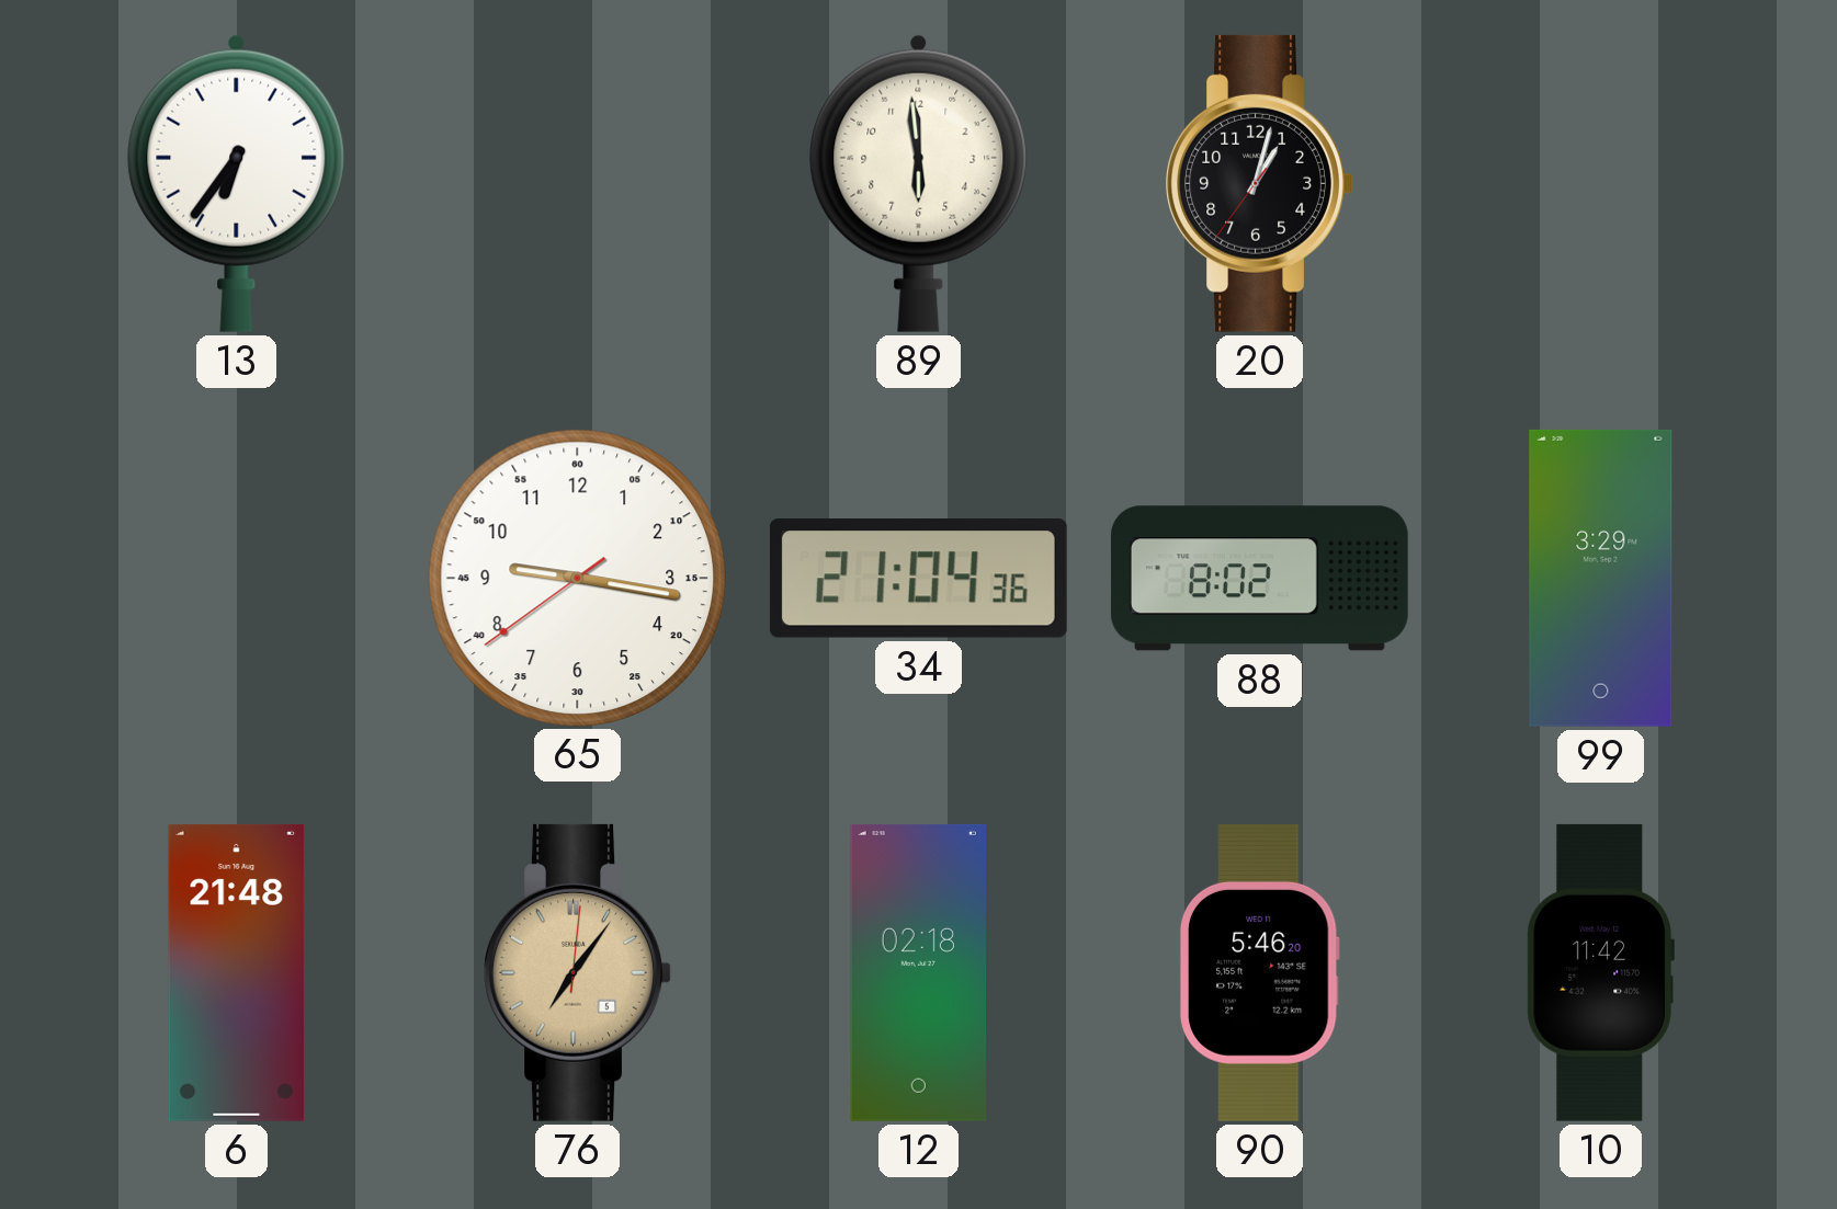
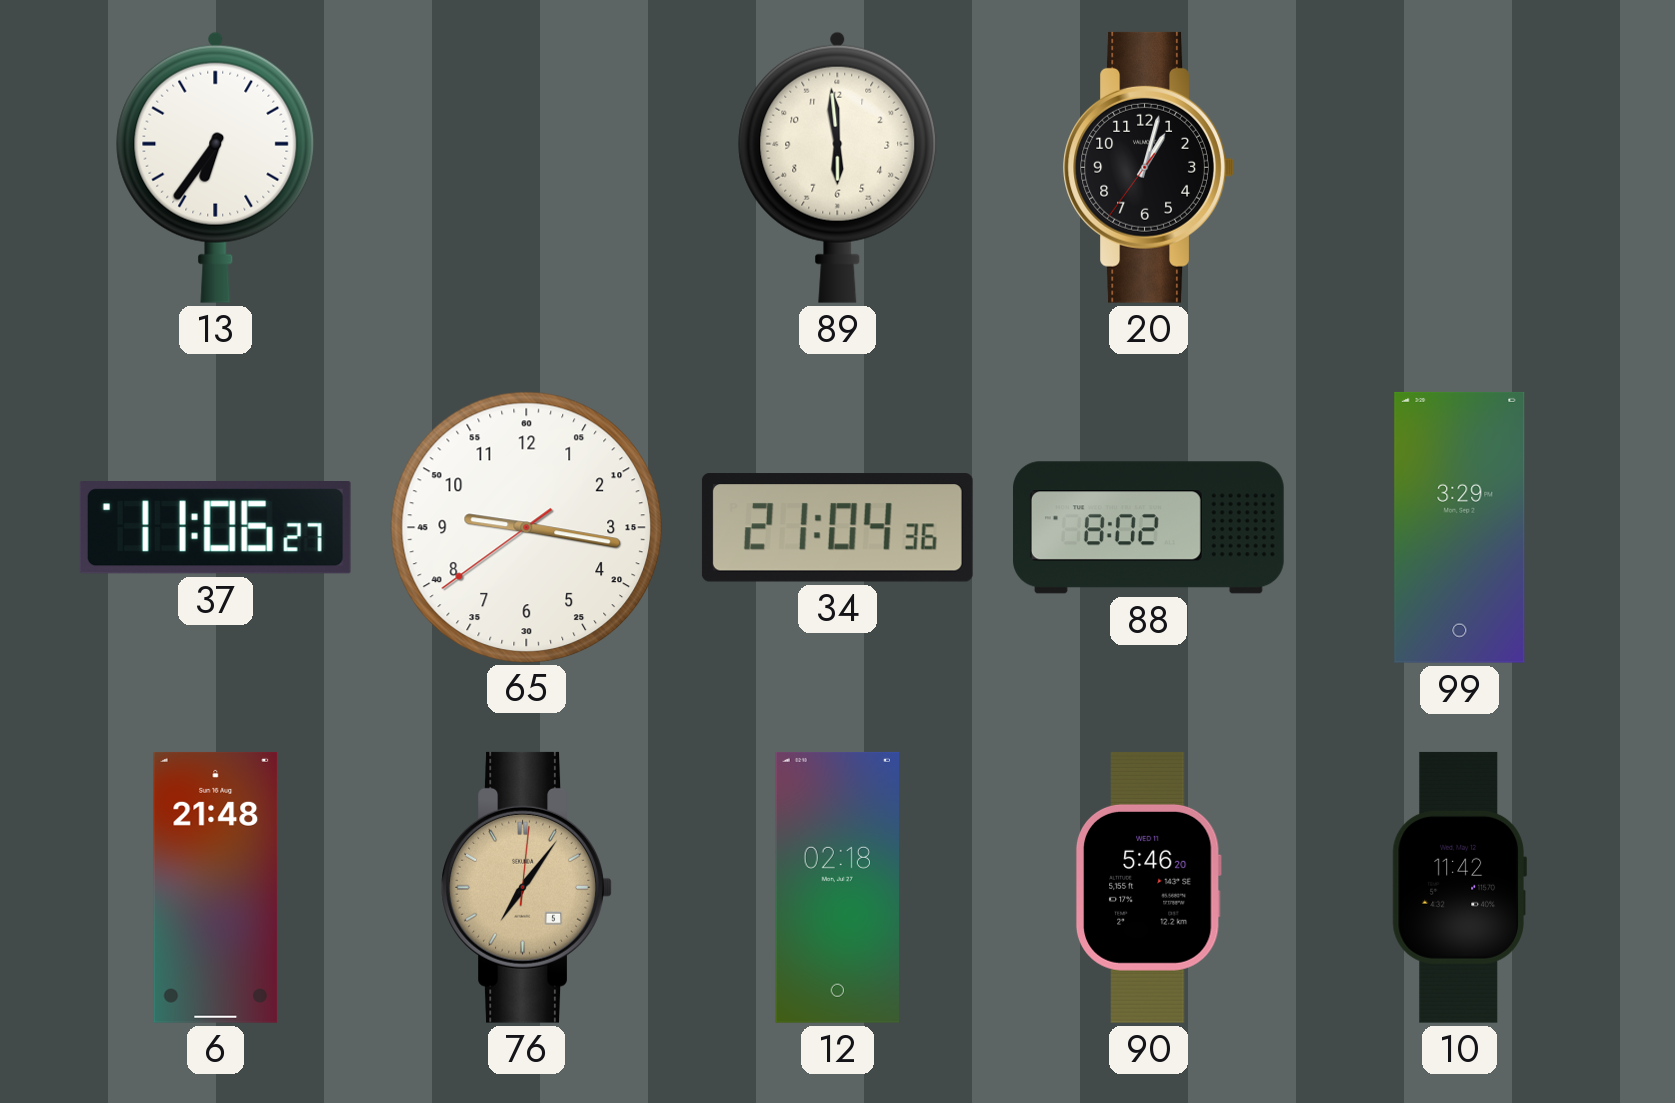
37: none -> 11:06 (215, 528)
